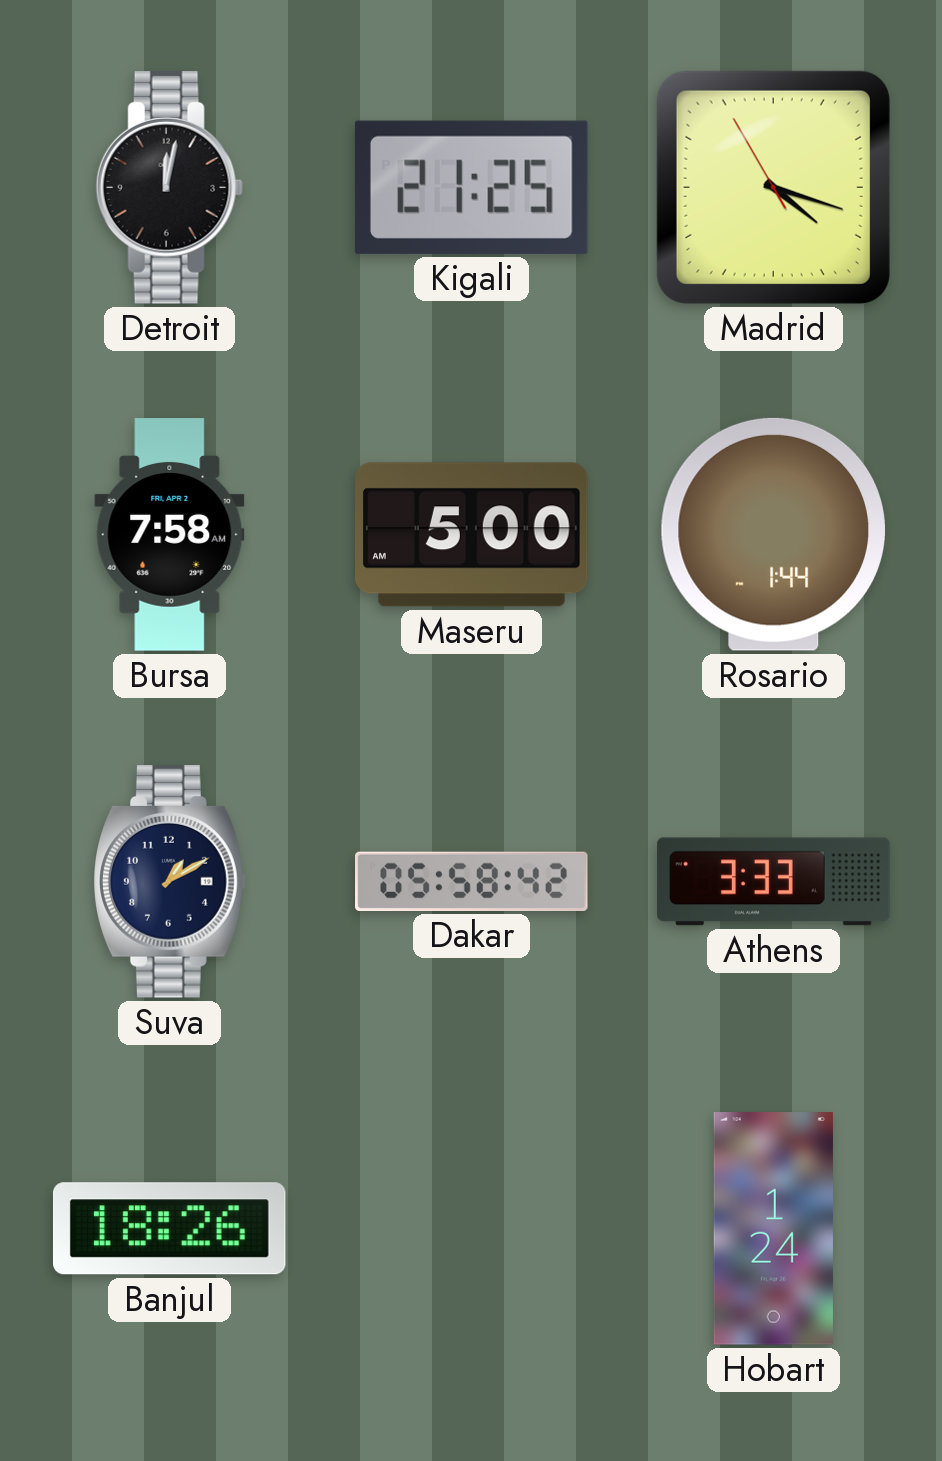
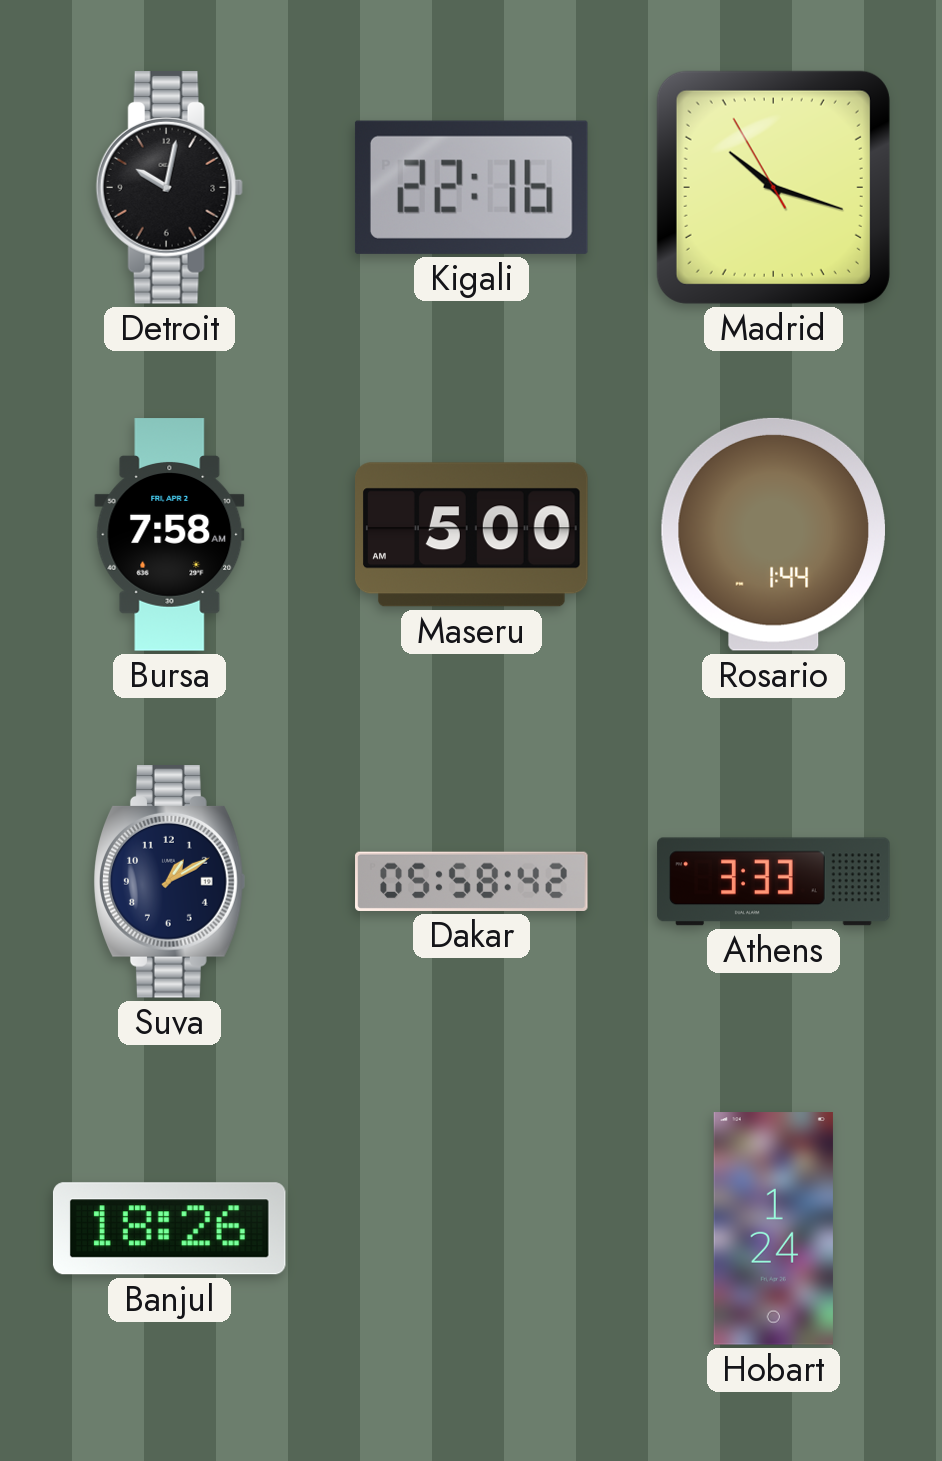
Detroit: 12:02 -> 10:02 (169, 188)
Kigali: 21:25 -> 22:16 (471, 187)
Madrid: 4:17 -> 10:17 (773, 187)
